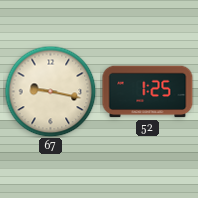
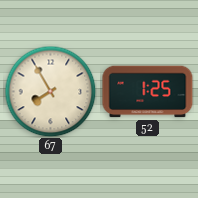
67: 9:17 -> 7:55 (50, 91)
